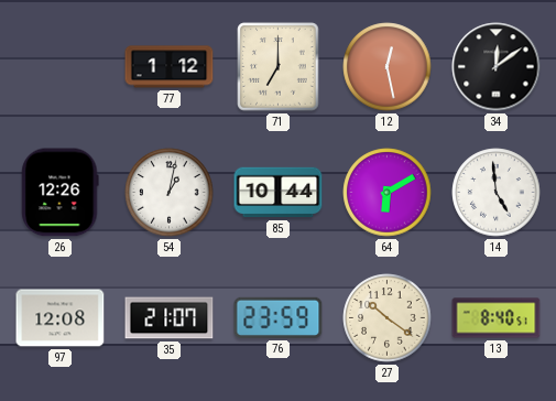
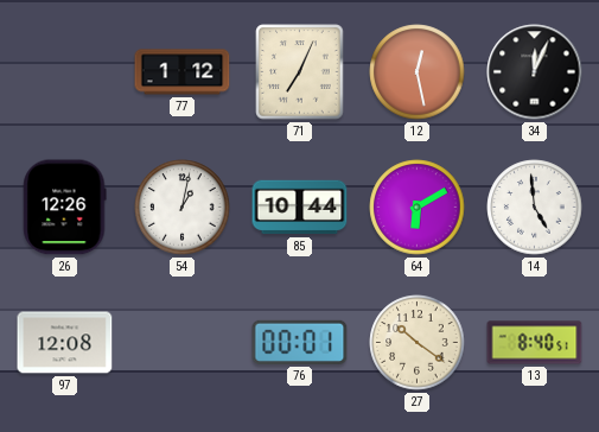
71: 7:00 -> 7:04 (300, 72)
34: 12:09 -> 12:04 (535, 72)
35: 21:07 -> none (170, 318)
76: 23:59 -> 00:01 (300, 342)
